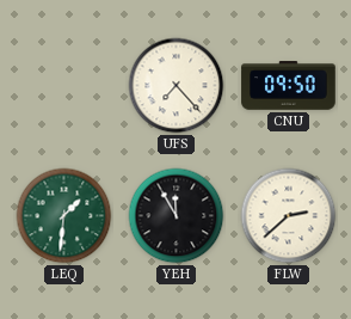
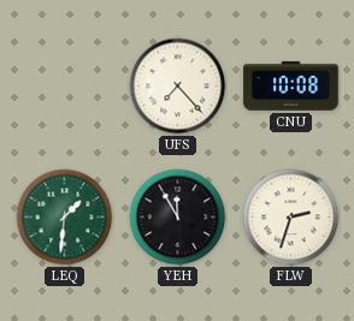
CNU: 09:50 -> 10:08 (291, 87)
FLW: 2:38 -> 2:33 (291, 218)
